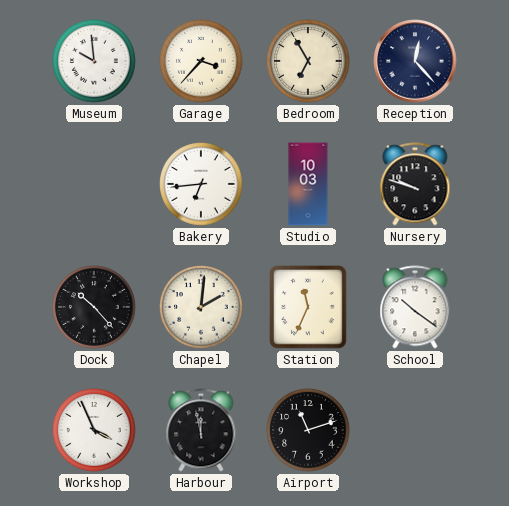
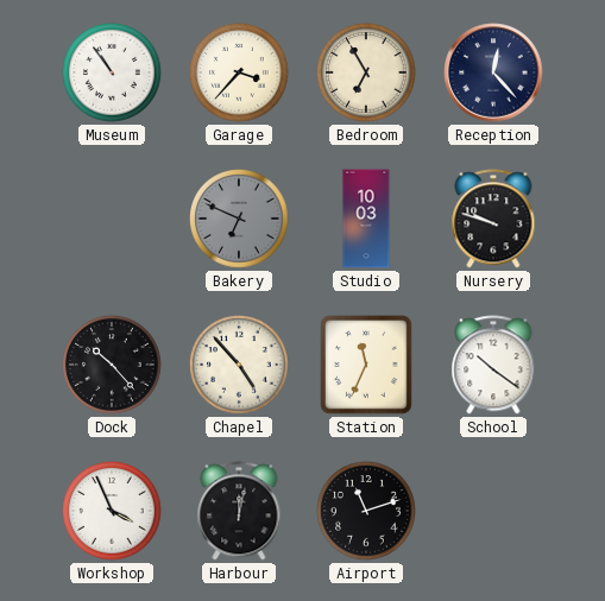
Museum: 9:59 -> 10:54 (112, 72)
Bakery: 6:44 -> 6:49 (239, 219)
Bakery dial: white -> grey (239, 219)
Chapel: 2:01 -> 4:53 (239, 365)
Harbour: 11:58 -> 12:02 (239, 511)
